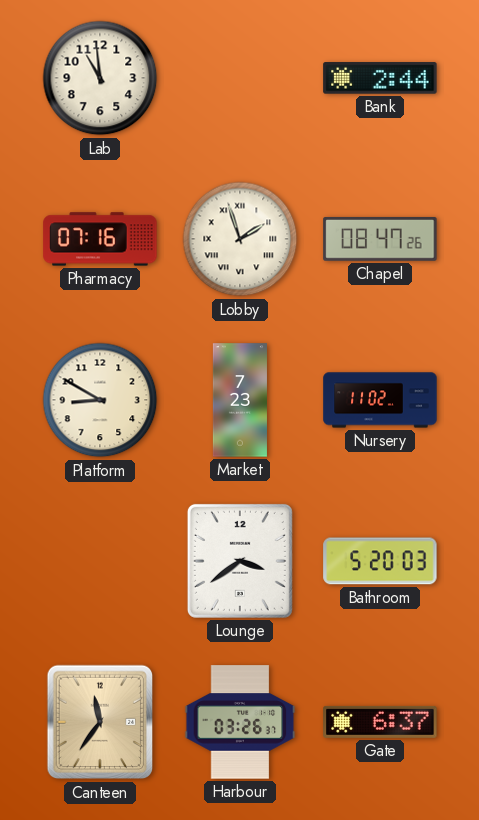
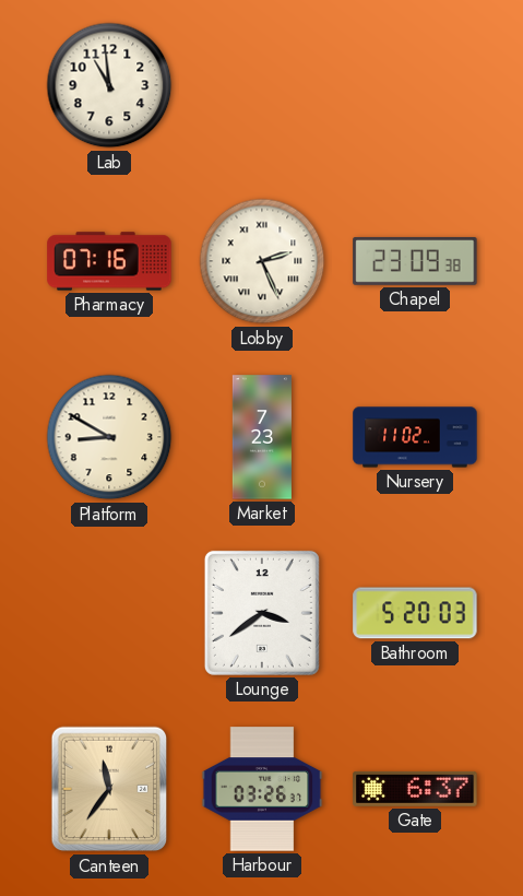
Bank: 2:44 -> none (380, 78)
Lobby: 1:57 -> 2:26 (262, 261)
Chapel: 08:47 -> 23:09 (415, 261)
